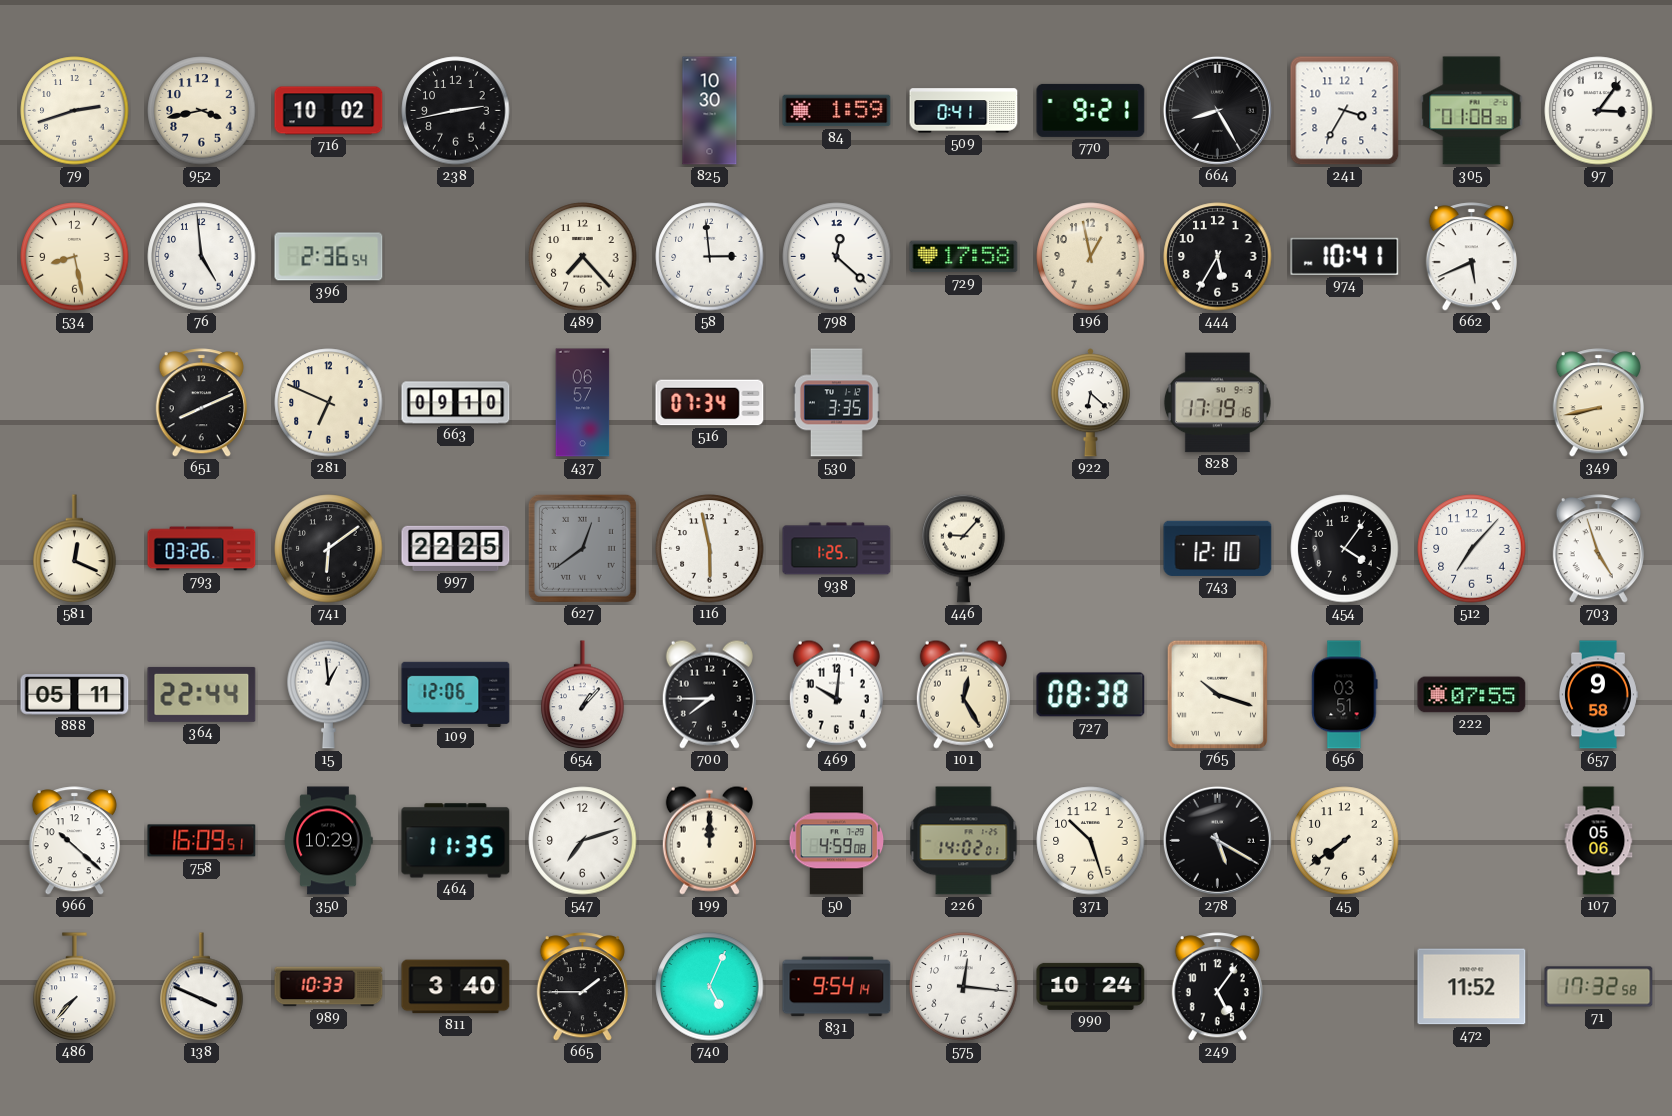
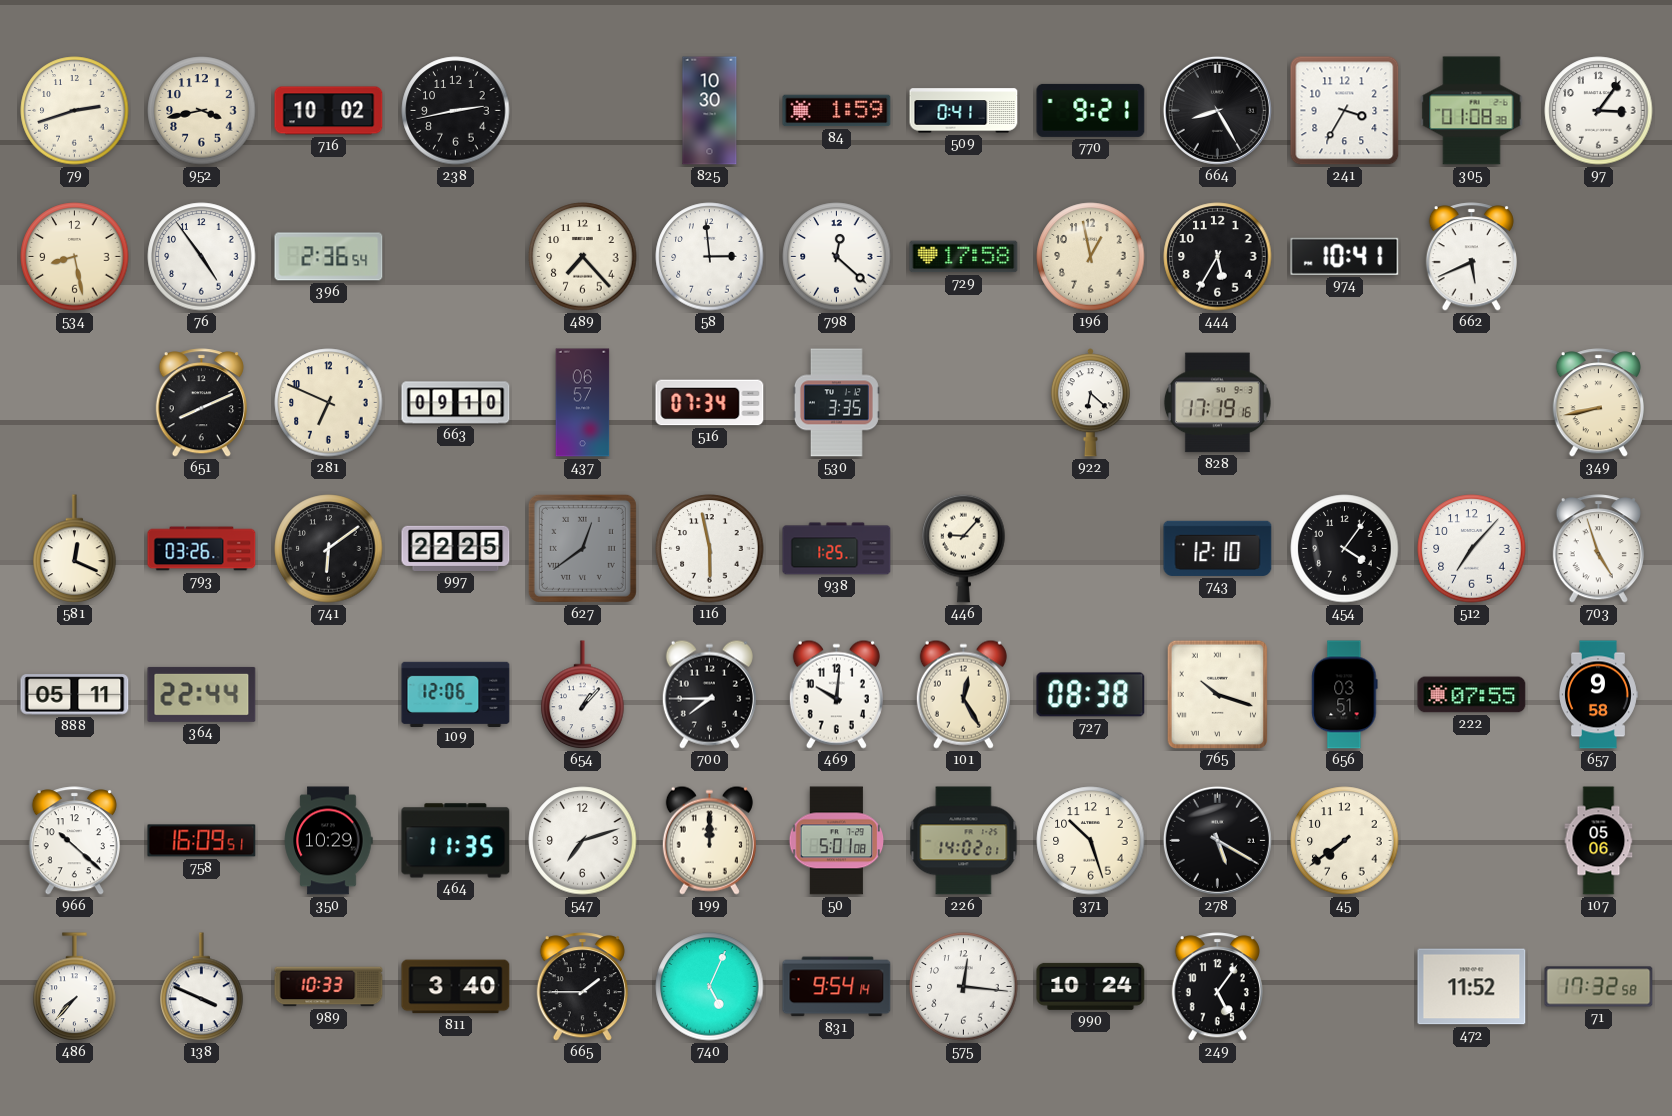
76: 4:59 -> 4:54 (202, 257)
15: 12:59 -> none (329, 694)
50: 4:59 -> 5:01 (837, 841)
